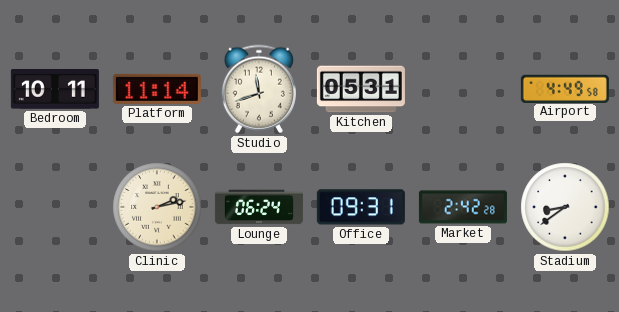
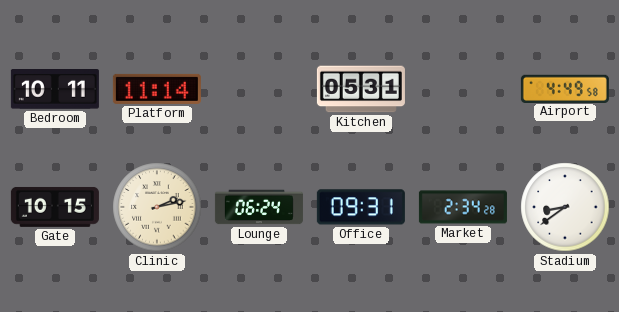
Studio: 11:42 -> none (259, 89)
Gate: none -> 10:15 (55, 207)
Market: 2:42 -> 2:34 (463, 207)
